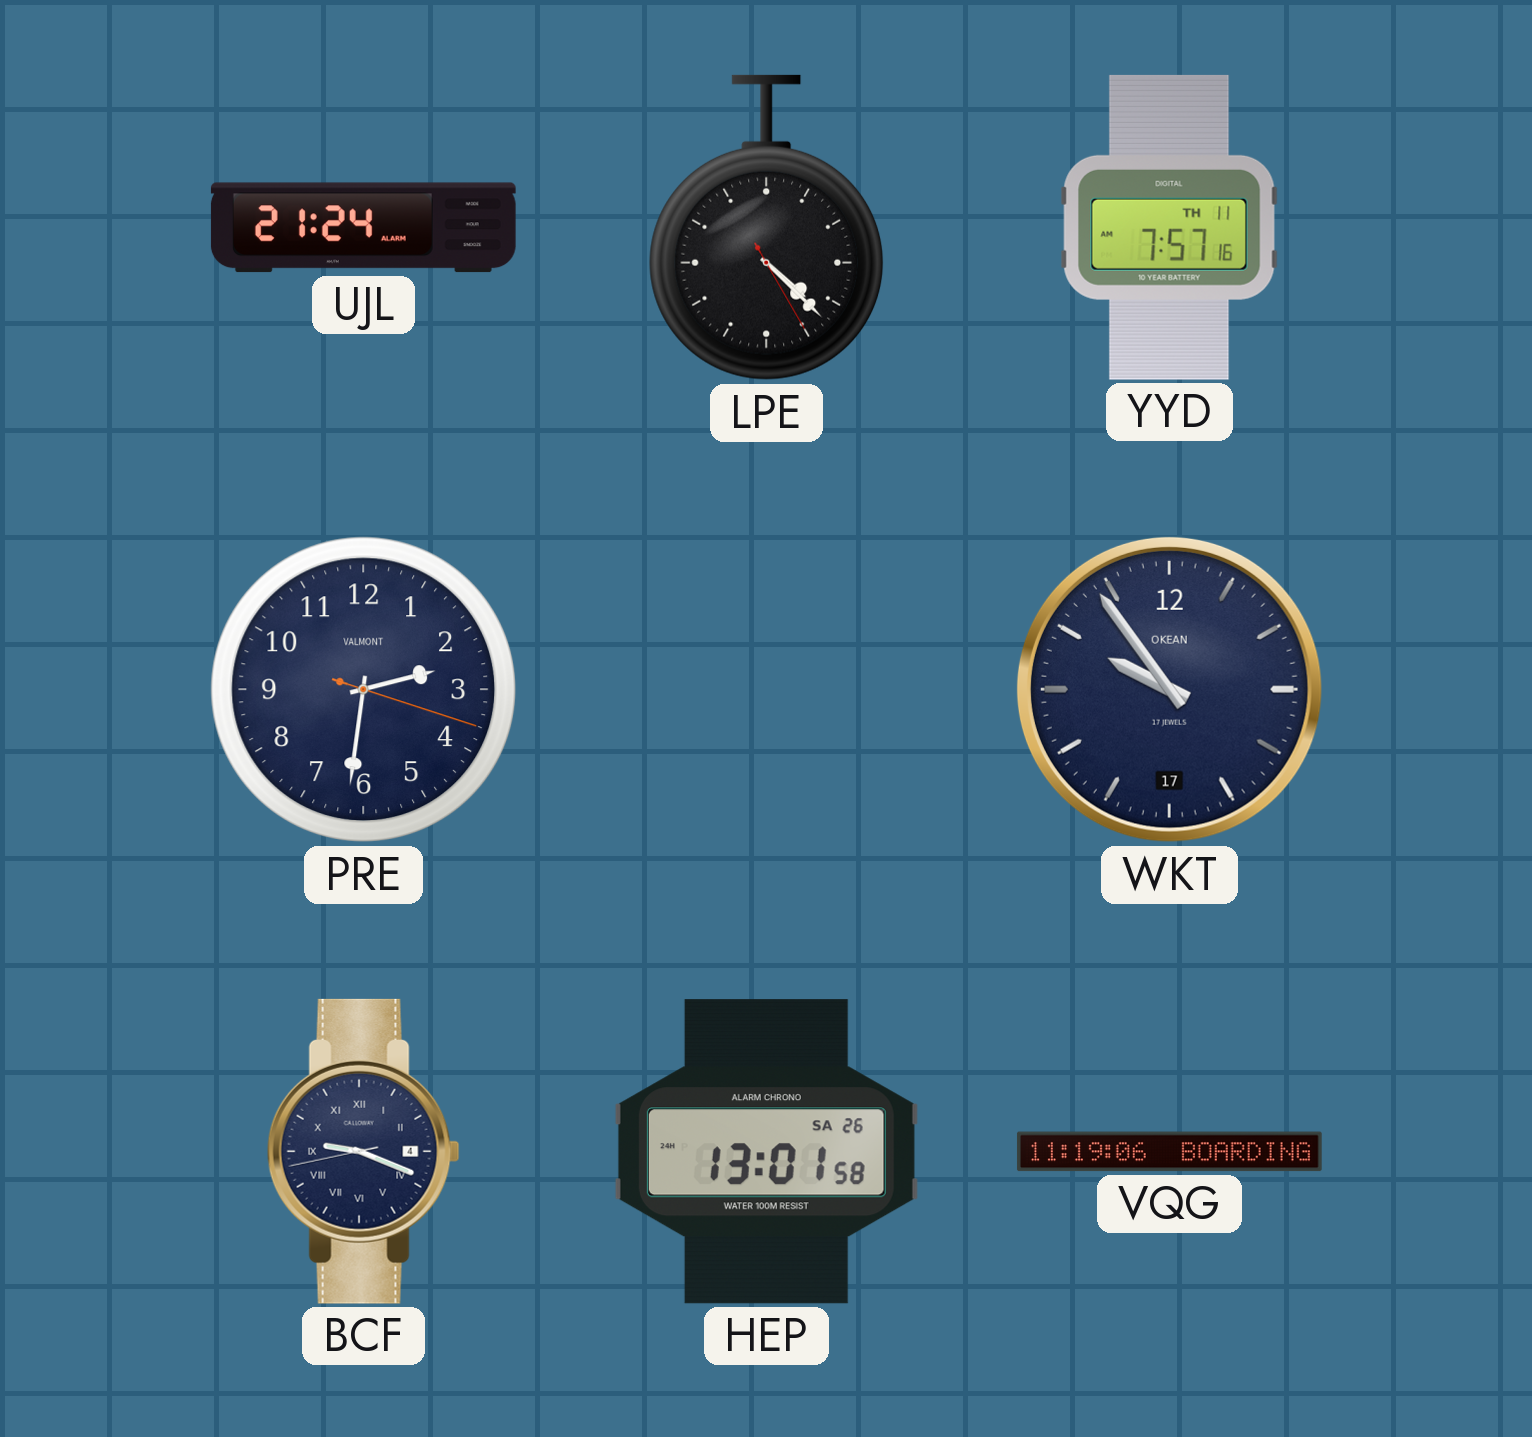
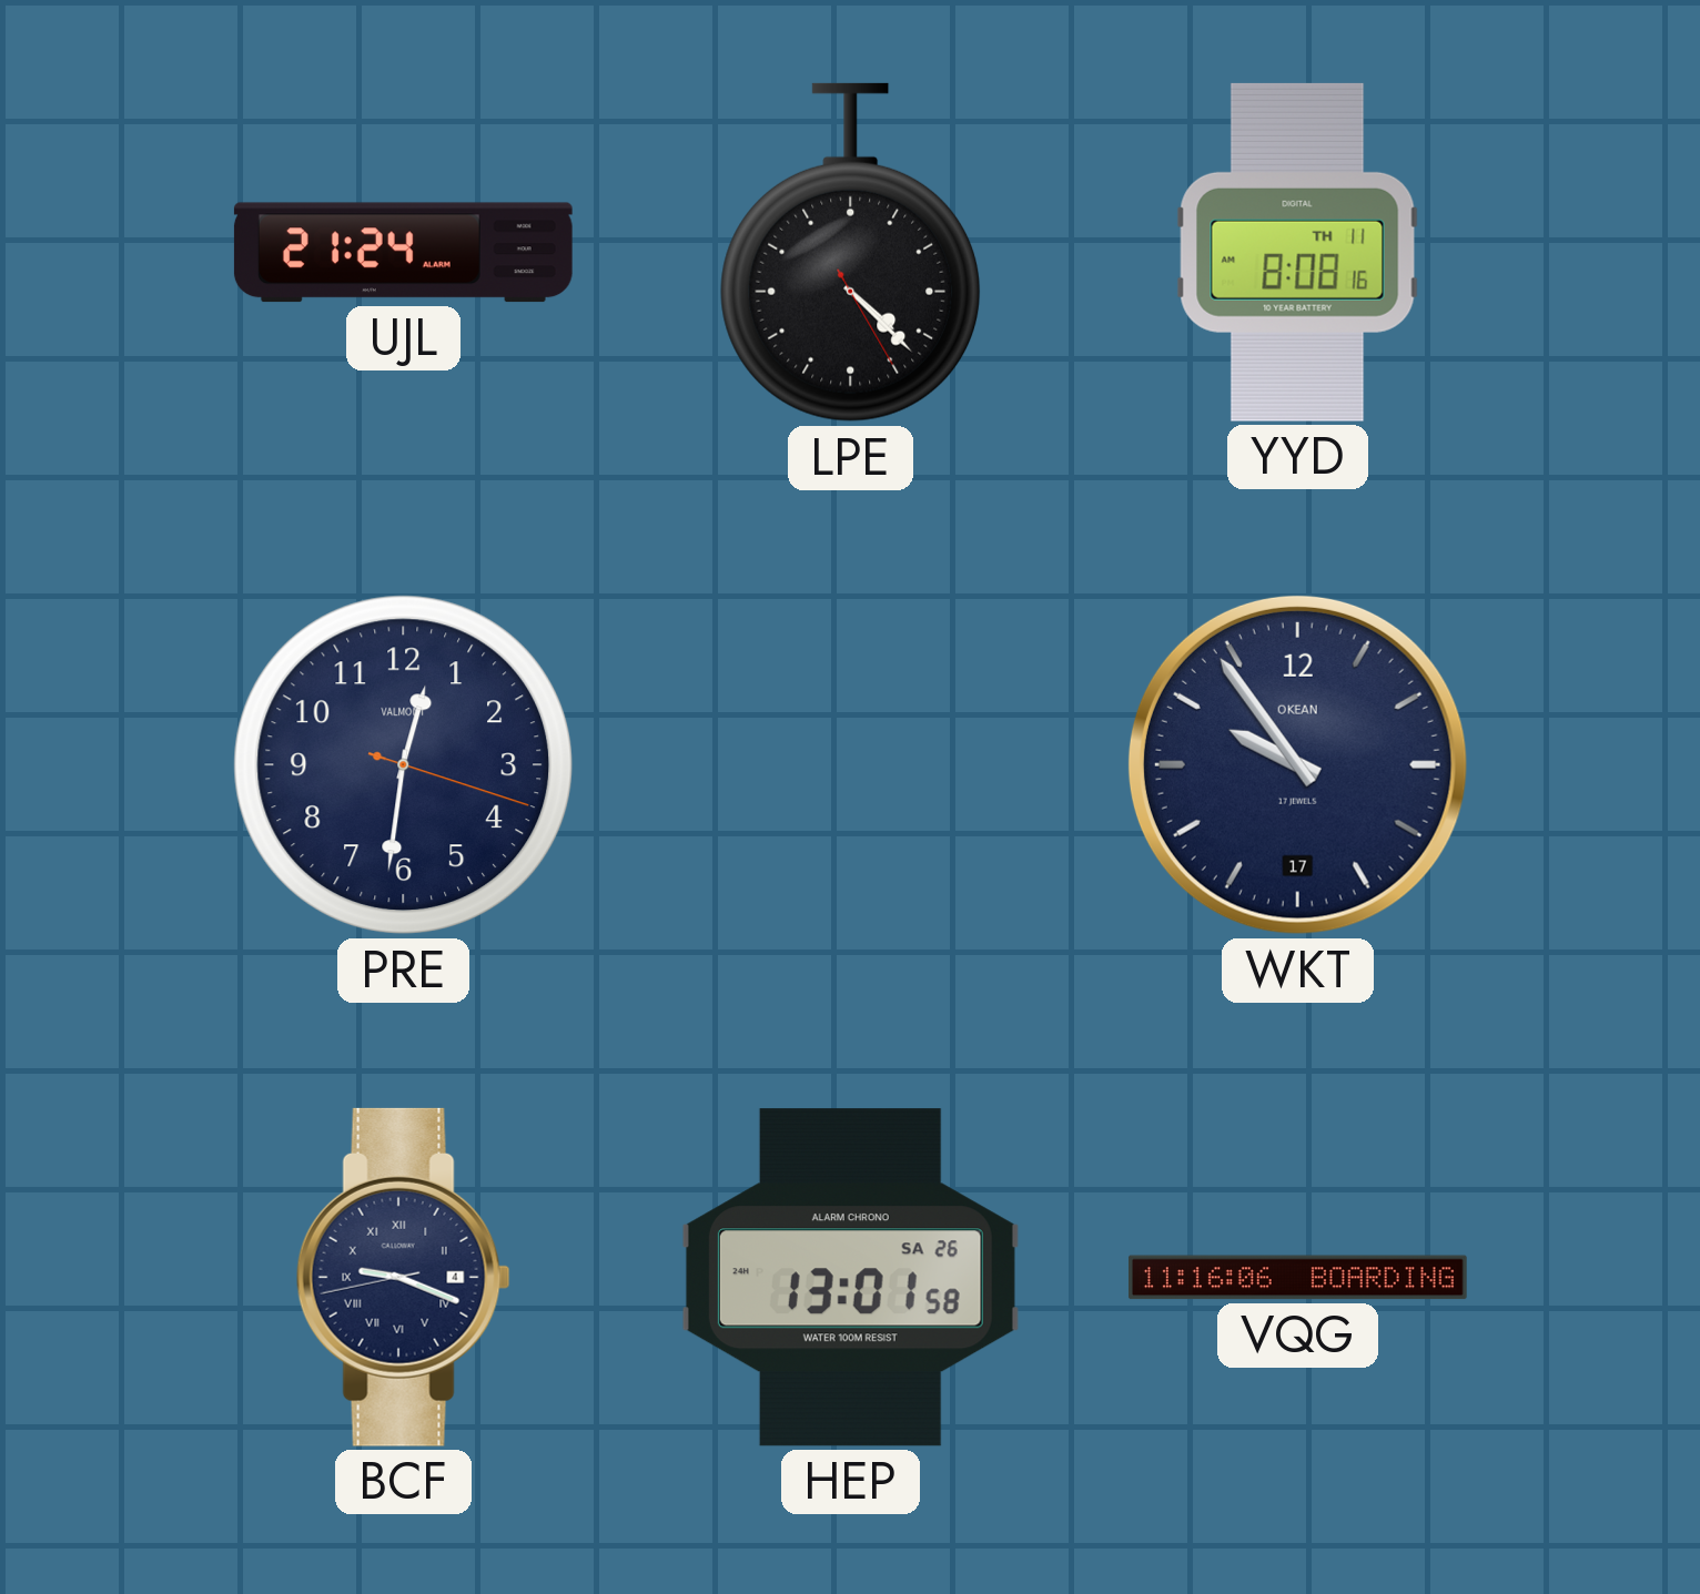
YYD: 7:57 -> 8:08 (1297, 252)
PRE: 2:31 -> 12:31 (404, 765)
VQG: 11:19 -> 11:16 (1297, 1278)
